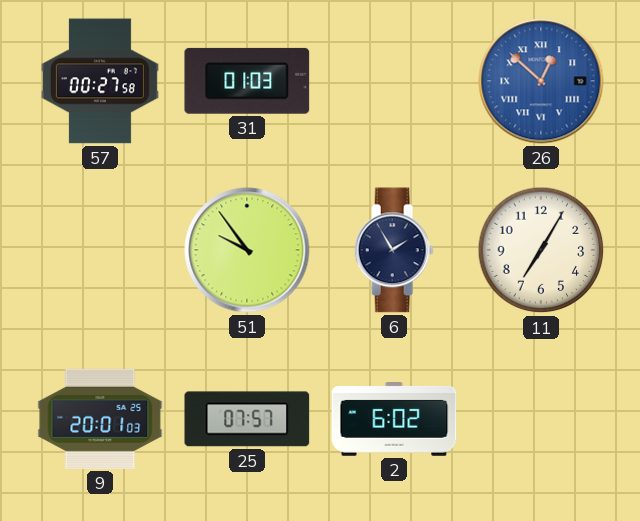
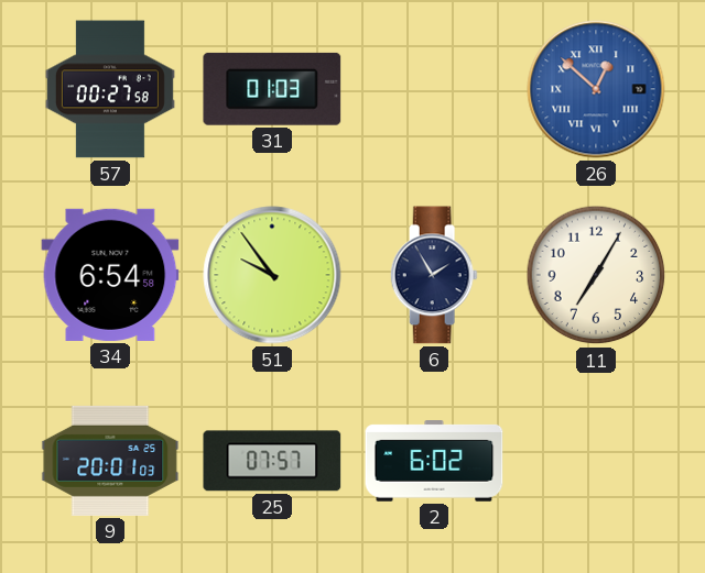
34: none -> 6:54 (110, 275)
